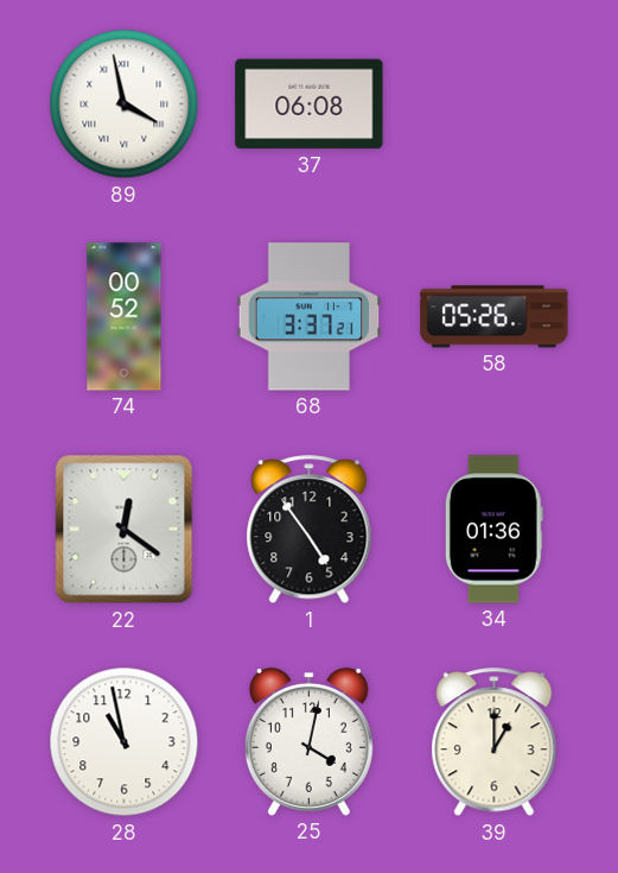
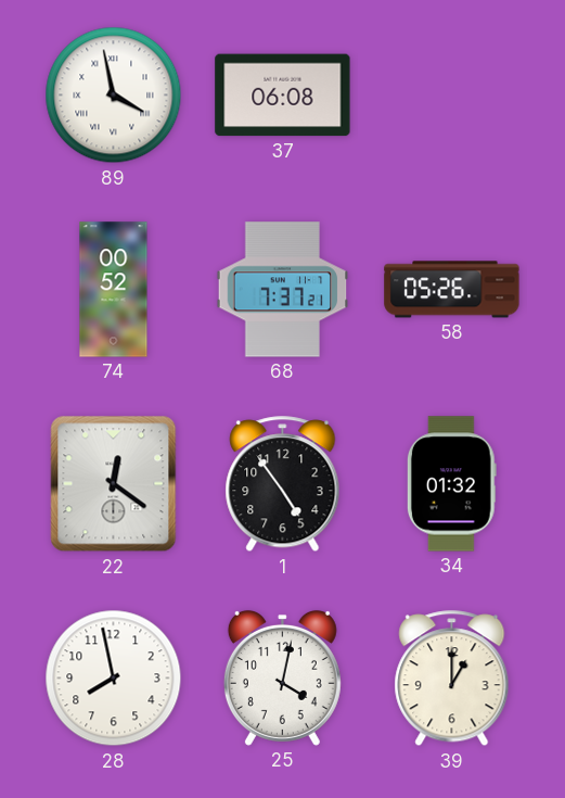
68: 3:37 -> 7:37 (283, 290)
34: 01:36 -> 01:32 (451, 484)
28: 10:58 -> 7:58 (114, 679)
